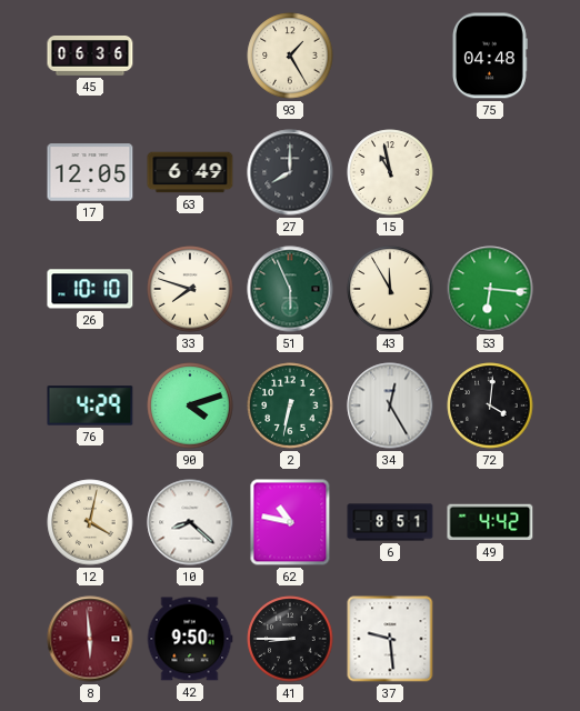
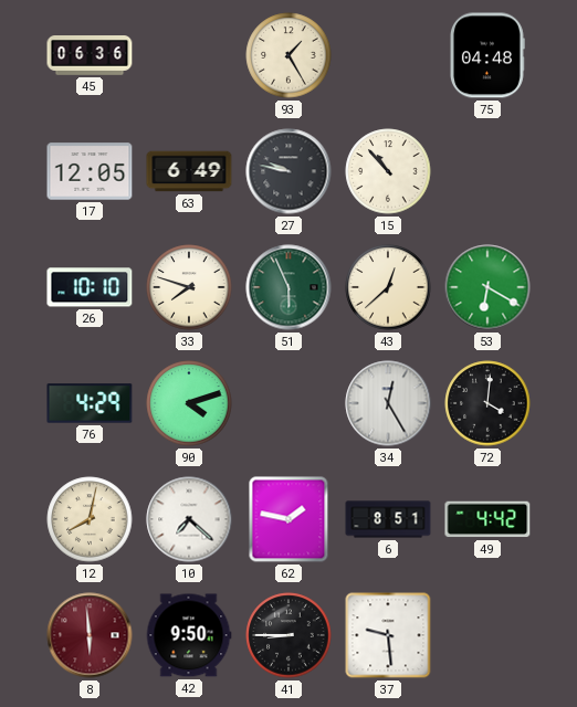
27: 8:00 -> 9:47 (288, 171)
15: 10:58 -> 10:53 (388, 171)
43: 11:55 -> 12:38 (388, 287)
53: 6:16 -> 6:20 (487, 287)
2: 6:32 -> none (290, 405)
12: 4:02 -> 8:02 (90, 519)
10: 8:22 -> 7:22 (189, 519)
62: 10:47 -> 1:47 (288, 519)
